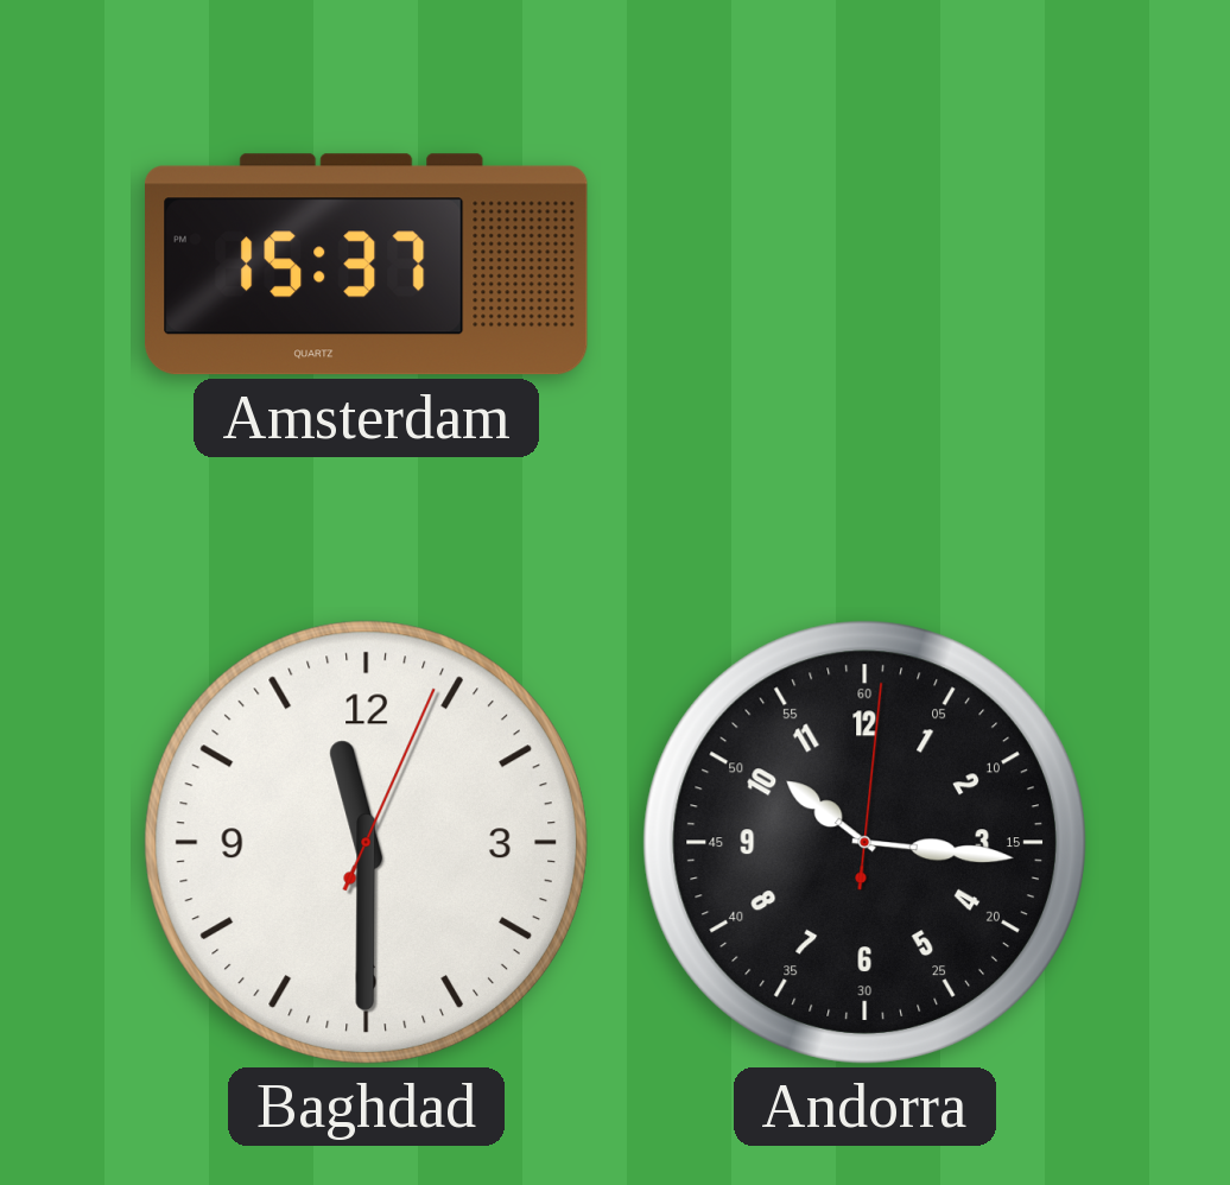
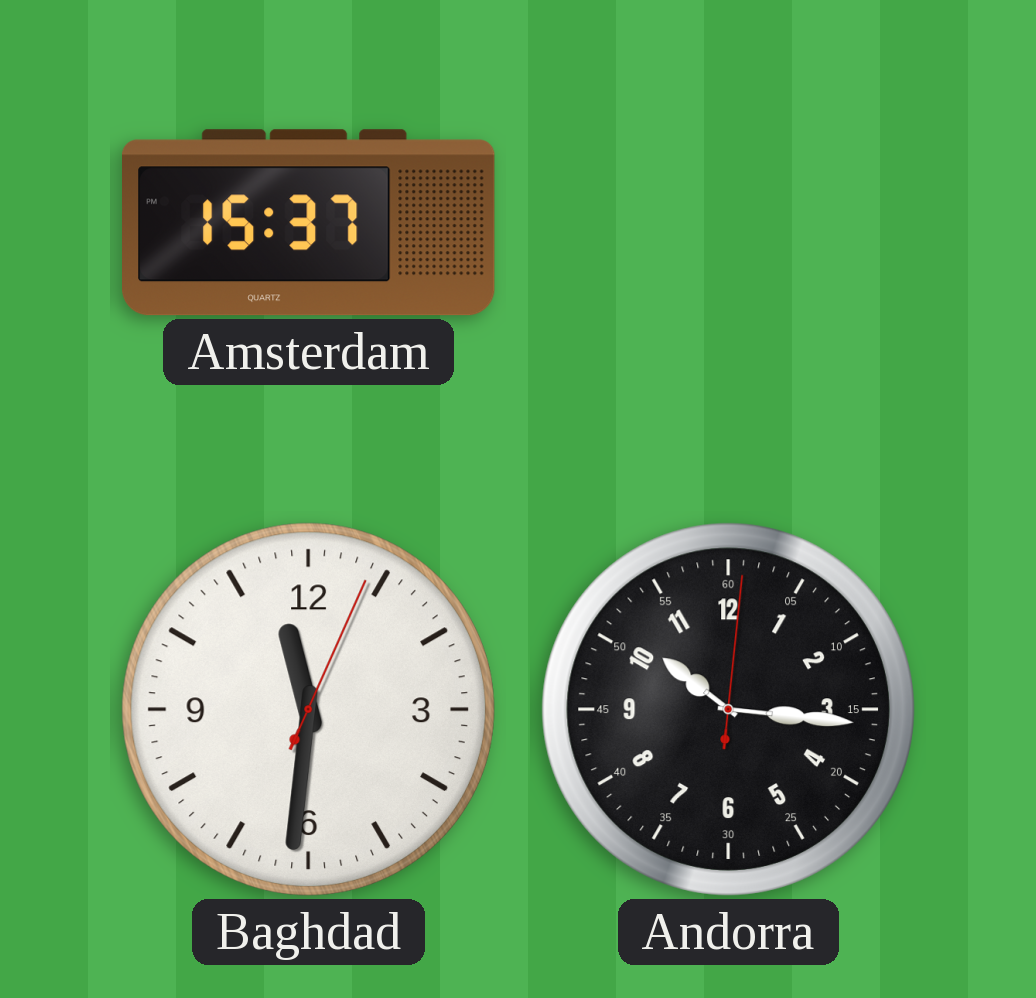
Baghdad: 11:30 -> 11:31 (308, 709)
